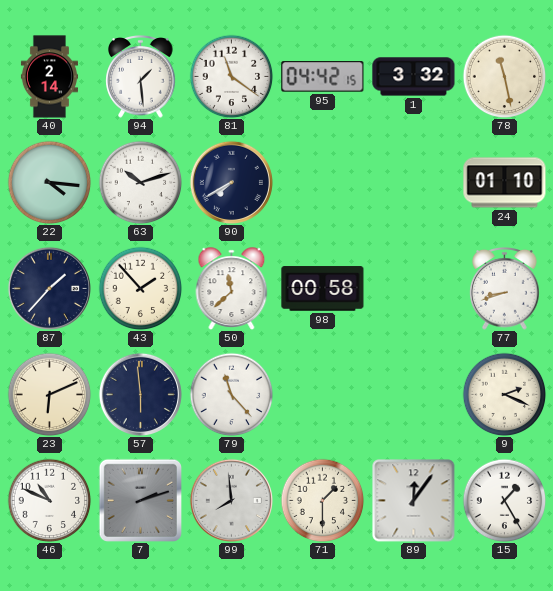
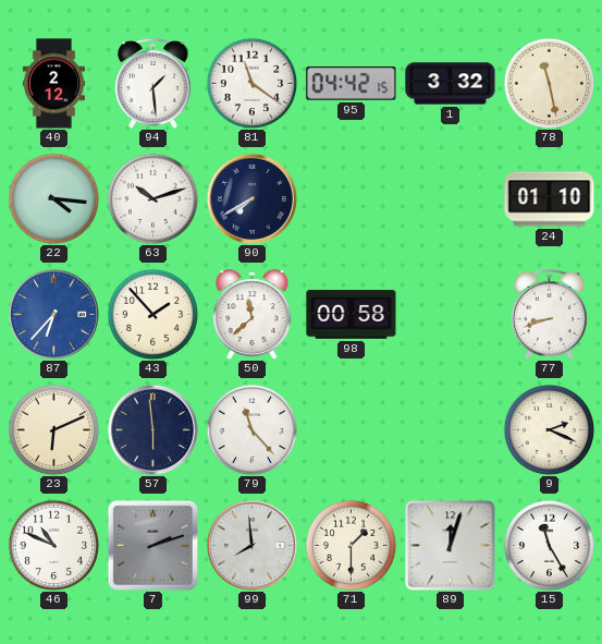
40: 2:14 -> 2:12 (53, 84)
87: 1:37 -> 6:37 (53, 314)
87 dial: navy -> blue (53, 314)
89: 12:06 -> 12:03 (451, 546)
15: 1:25 -> 11:25 (549, 545)
